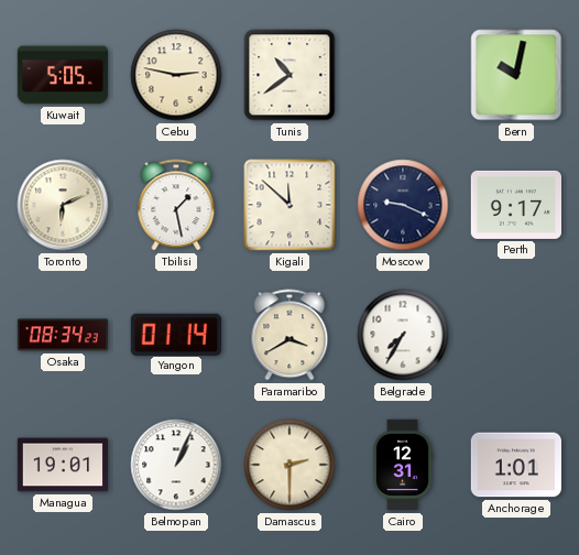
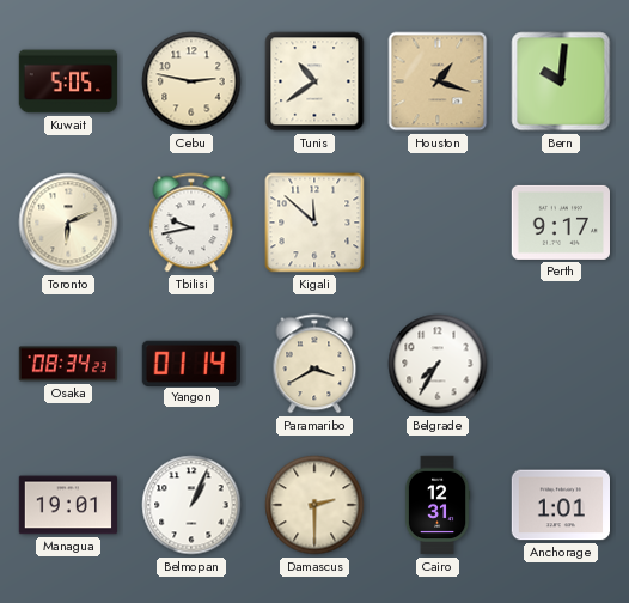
Houston: none -> 1:18 (438, 81)
Bern: 10:02 -> 10:01 (561, 81)
Tbilisi: 1:28 -> 9:43 (191, 223)
Moscow: 9:19 -> none (403, 205)
